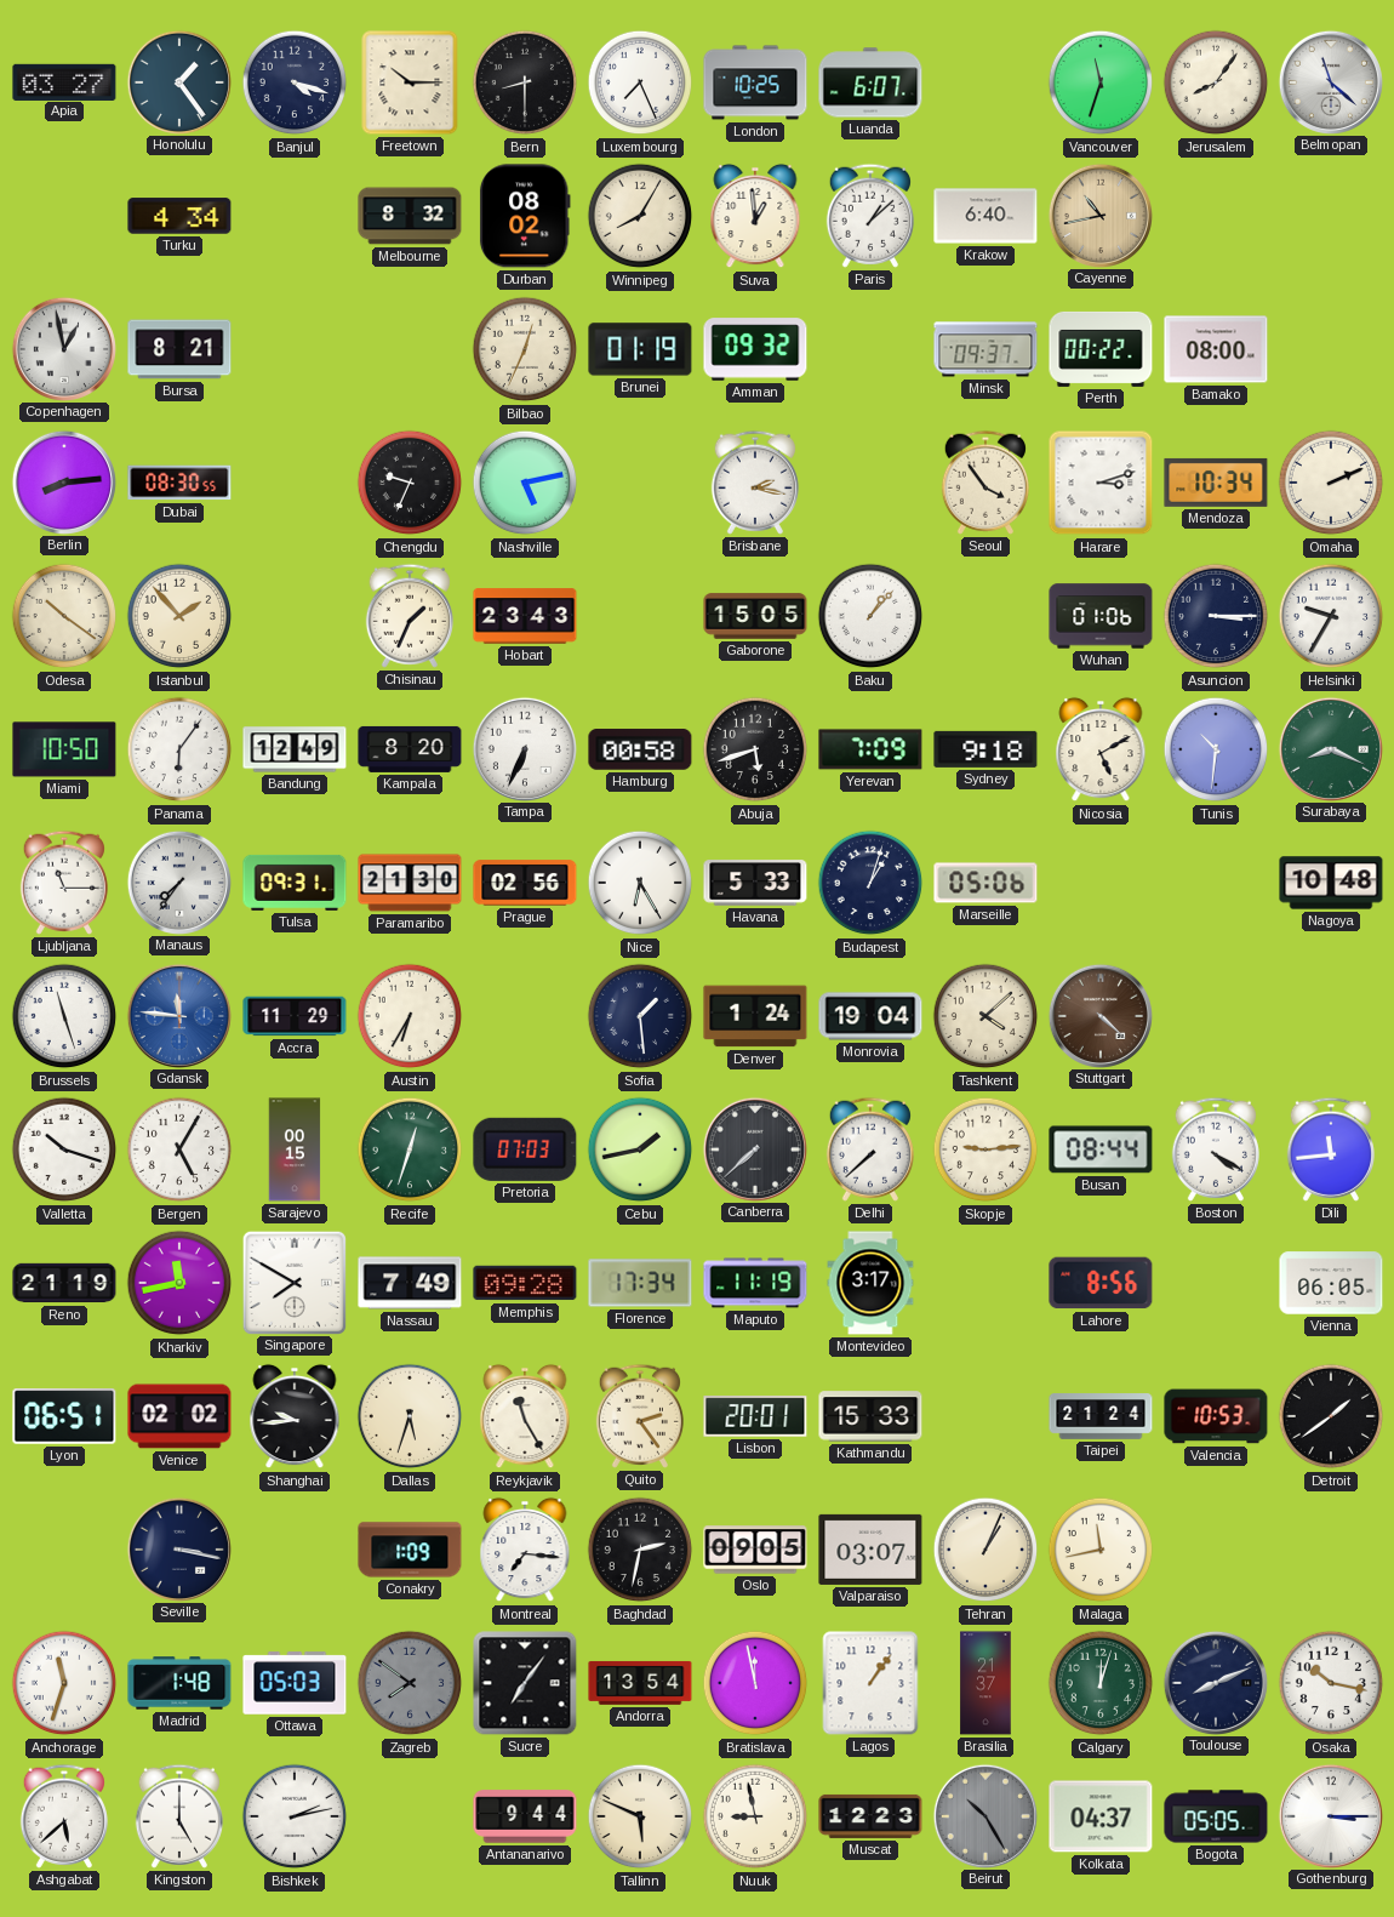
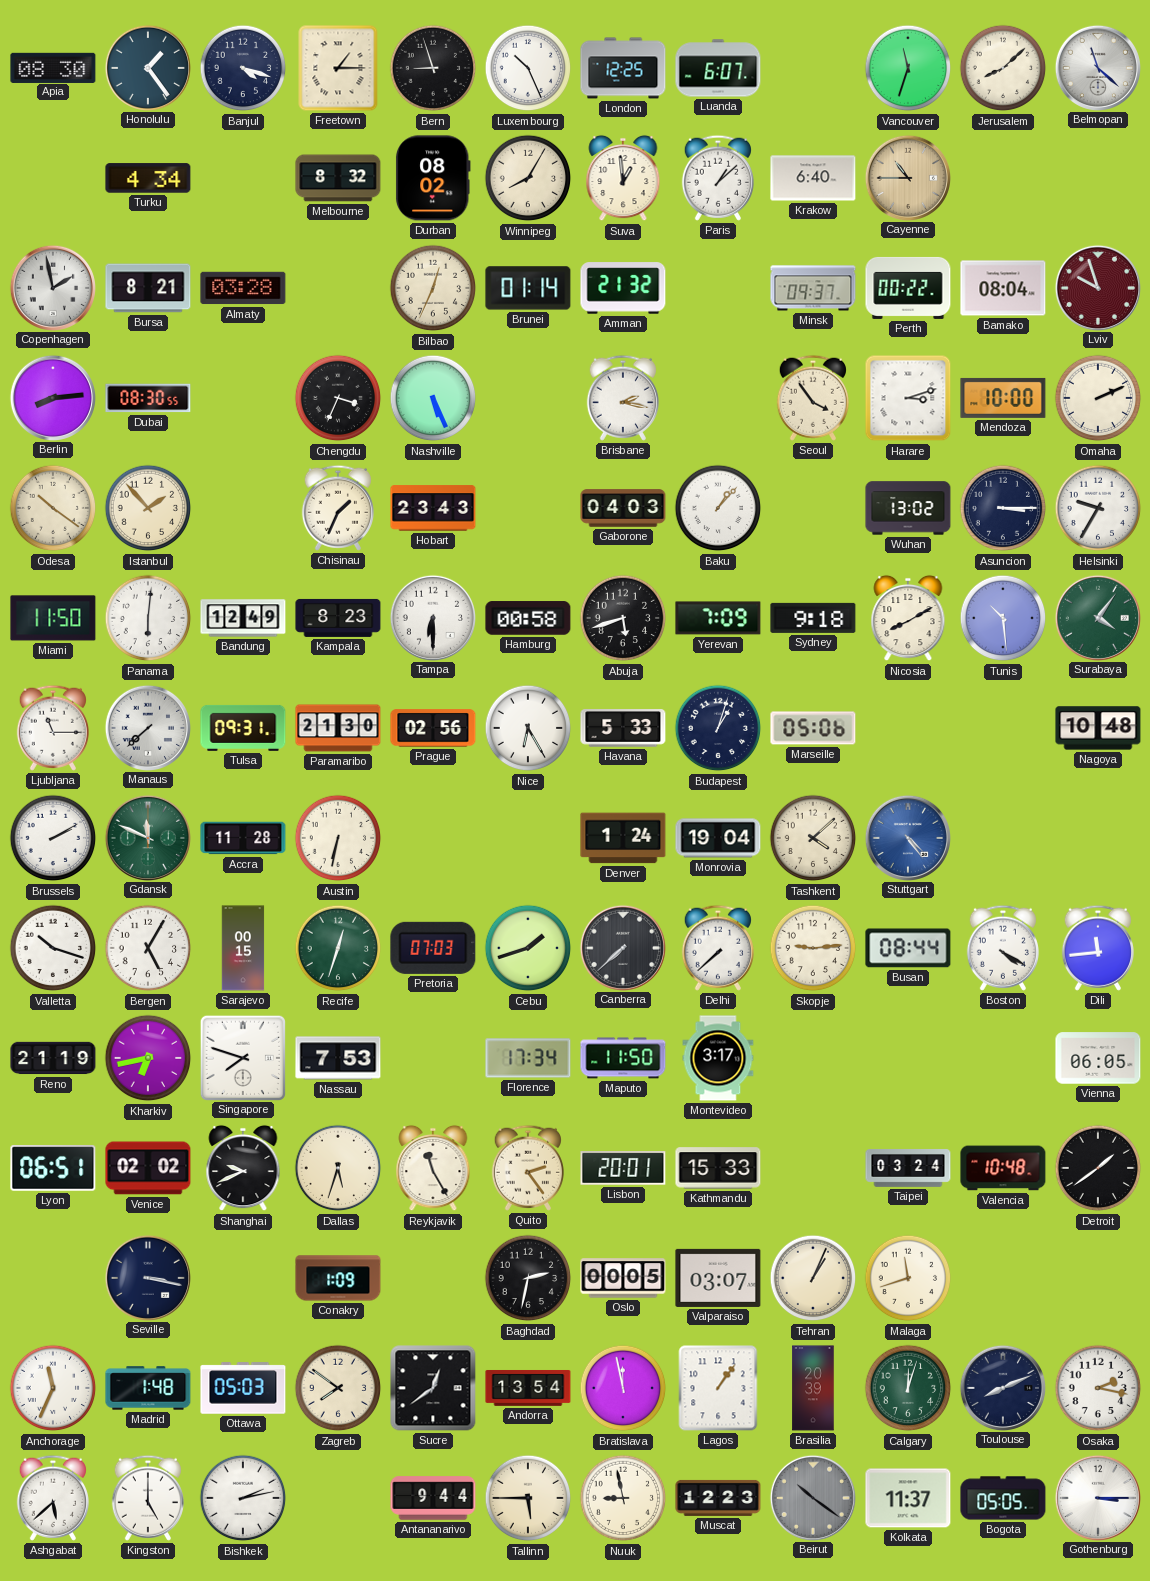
Apia: 03:27 -> 08:30 (53, 67)
Freetown: 10:15 -> 1:15 (338, 68)
Bern: 8:30 -> 8:57 (433, 68)
Luxembourg: 7:26 -> 10:26 (528, 68)
London: 10:25 -> 12:25 (623, 68)
Jerusalem: 8:06 -> 8:08 (1003, 68)
Cayenne: 10:43 -> 10:45 (907, 177)
Copenhagen: 12:58 -> 1:58 (52, 287)
Almaty: none -> 03:28 (243, 288)
Brunei: 01:19 -> 01:14 (528, 288)
Amman: 09:32 -> 21:32 (623, 288)
Bamako: 08:00 -> 08:04 (1003, 288)
Lviv: none -> 9:57 (1097, 287)
Chengdu: 9:34 -> 3:34 (338, 398)
Nashville: 5:13 -> 5:26 (433, 398)
Mendoza: 10:34 -> 10:00 (1003, 398)
Gaborone: 15:05 -> 04:03 (623, 508)
Wuhan: 01:06 -> 13:02 (908, 508)
Miami: 10:50 -> 11:50 (53, 618)
Panama: 6:06 -> 6:01 (148, 618)
Kampala: 8:20 -> 8:23 (338, 618)
Tampa: 6:34 -> 6:30 (432, 617)
Nicosia: 5:10 -> 8:10 (908, 618)
Tunis: 10:31 -> 10:29 (1003, 618)
Surabaya: 8:19 -> 4:06 (1097, 617)
Manaus: 7:36 -> 7:38 (147, 727)
Brussels: 11:27 -> 2:10 (53, 838)
Gdansk: 11:46 -> 11:49 (147, 837)
Gdansk dial: blue -> green (147, 837)
Accra: 11:29 -> 11:28 (243, 838)
Austin: 6:35 -> 6:32 (338, 838)
Sofia: 1:29 -> none (640, 1016)
Stuttgart: 4:22 -> 4:24 (907, 837)
Stuttgart dial: brown -> blue (907, 837)
Cebu: 1:43 -> 1:42 (528, 948)
Kharkiv: 11:43 -> 6:43 (148, 1058)
Singapore: 7:50 -> 7:48 (242, 1057)
Nassau: 7:49 -> 7:53 (338, 1058)
Memphis: 09:28 -> none (525, 1283)
Maputo: 11:19 -> 11:50 (623, 1058)
Lahore: 8:56 -> none (1101, 1283)
Shanghai: 9:44 -> 9:41 (243, 1168)
Taipei: 21:24 -> 03:24 (908, 1168)
Valencia: 10:53 -> 10:48 (1003, 1168)
Montreal: 7:16 -> none (525, 1550)
Oslo: 09:05 -> 00:05 (623, 1278)
Malaga: 11:43 -> 11:42 (908, 1278)
Anchorage: 11:33 -> 11:34 (53, 1388)
Zagreb dial: grey -> cream (338, 1388)
Sucre: 7:06 -> 12:39 (433, 1388)
Brasilia: 21:37 -> 20:39 (813, 1388)
Osaka: 10:17 -> 2:17 (1098, 1388)
Tallinn: 5:49 -> 5:45 (528, 1498)
Beirut: 10:25 -> 10:21 (812, 1497)
Kolkata: 04:37 -> 11:37 (908, 1498)
